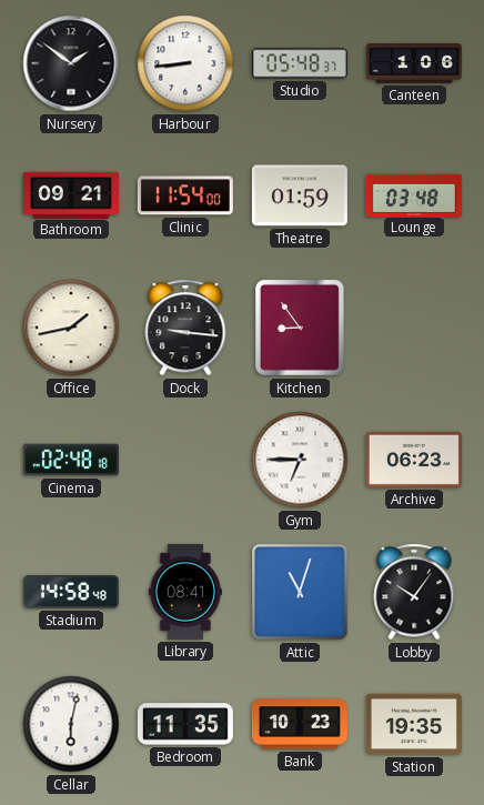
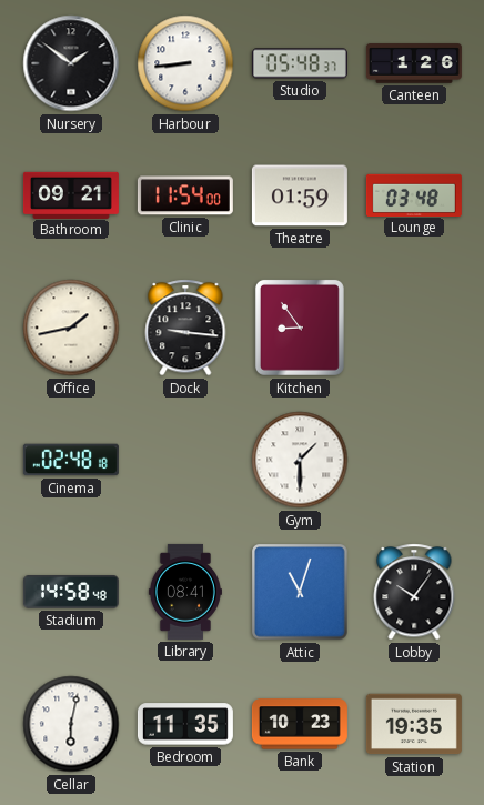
Canteen: 1:06 -> 1:26 (414, 63)
Gym: 6:45 -> 1:30 (300, 460)
Archive: 06:23 -> none (414, 460)
